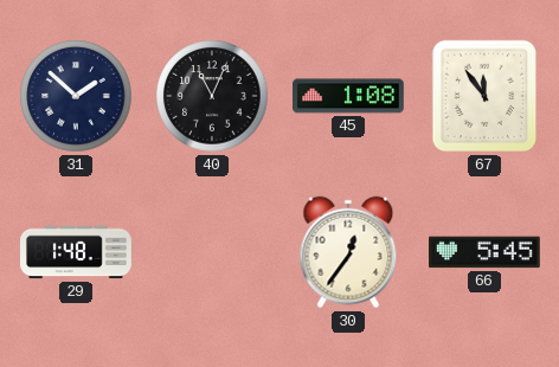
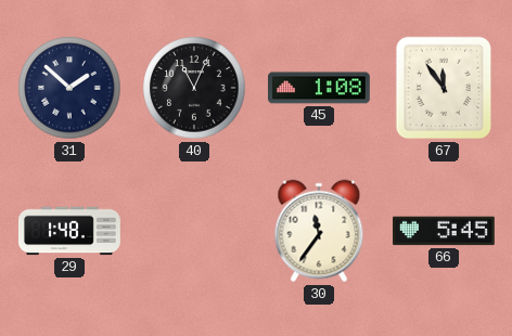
30: 12:36 -> 11:36 (319, 231)
